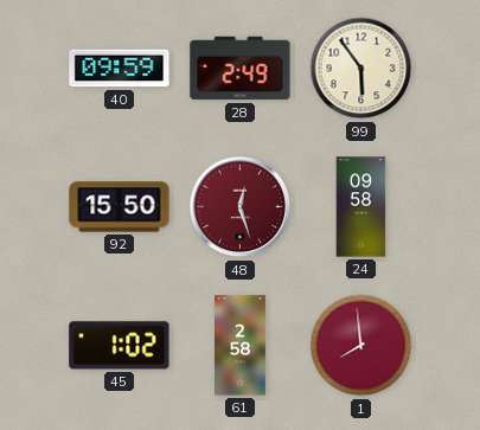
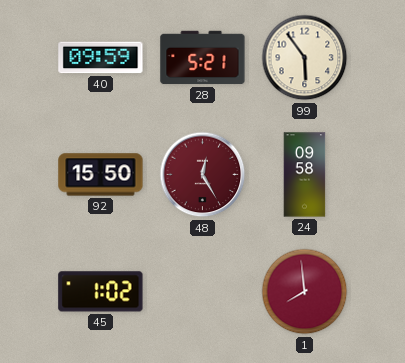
28: 2:49 -> 5:21 (203, 58)
48: 12:27 -> 12:25 (203, 175)
61: 2:58 -> none (241, 346)
